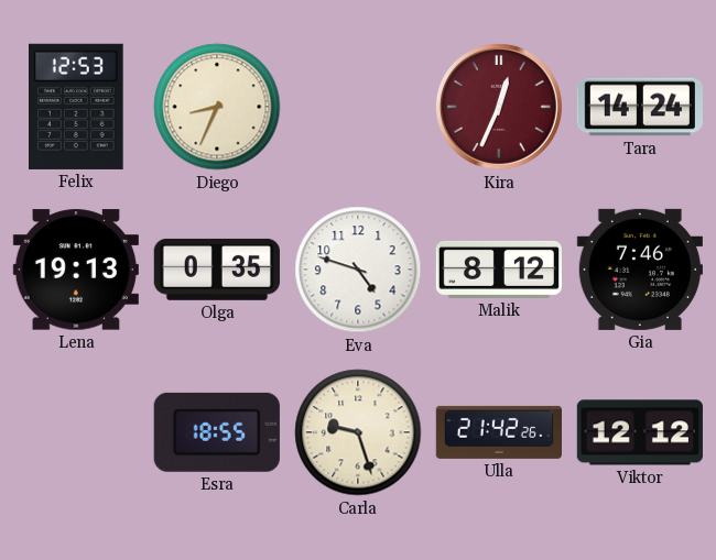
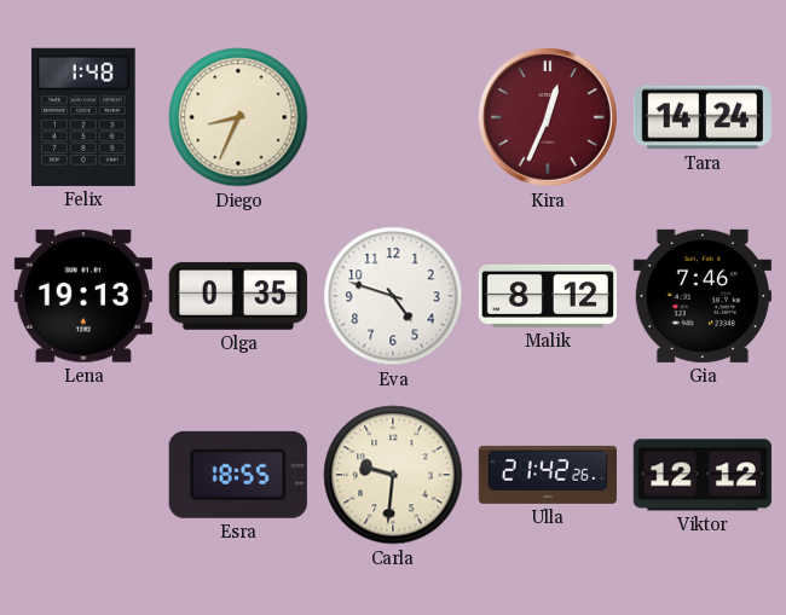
Felix: 12:53 -> 1:48 (85, 117)
Carla: 9:27 -> 9:31 (393, 475)
